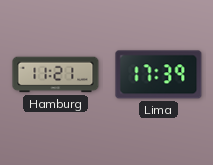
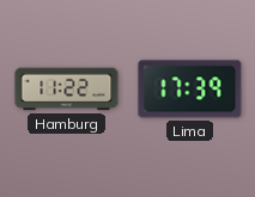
Hamburg: 11:21 -> 11:22 (67, 90)
